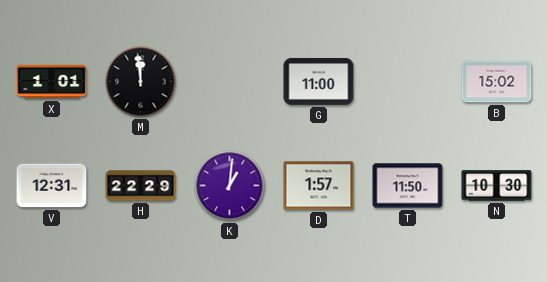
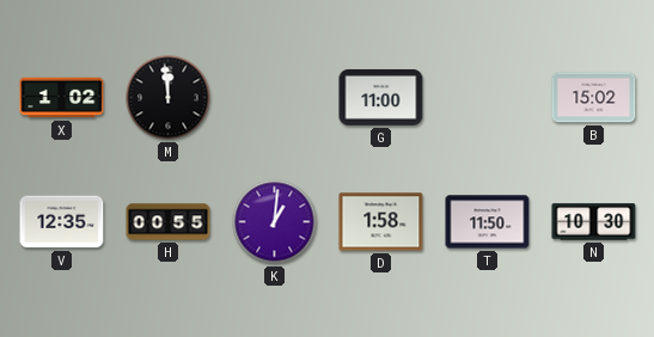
X: 1:01 -> 1:02 (62, 98)
V: 12:31 -> 12:35 (62, 222)
H: 22:29 -> 00:55 (169, 222)
D: 1:57 -> 1:58 (381, 222)
